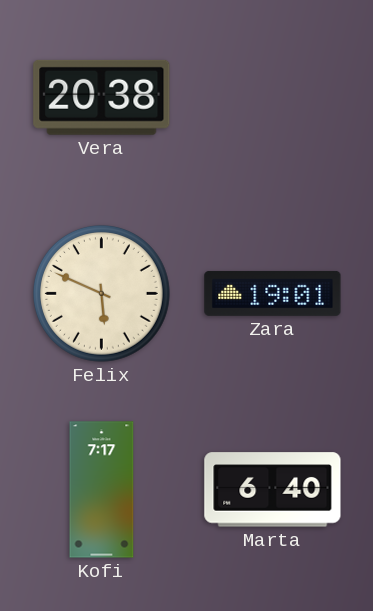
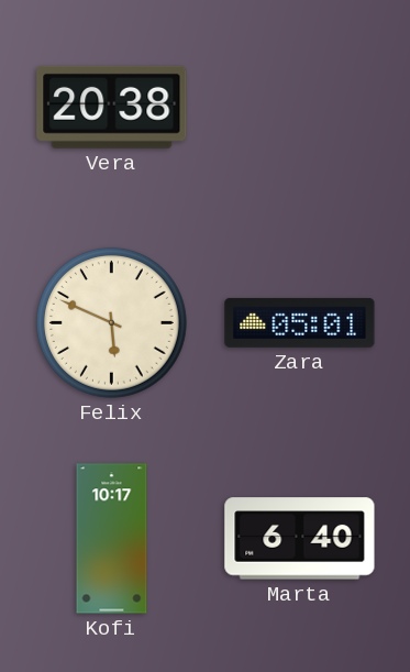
Zara: 19:01 -> 05:01 (300, 322)
Kofi: 7:17 -> 10:17 (112, 539)
